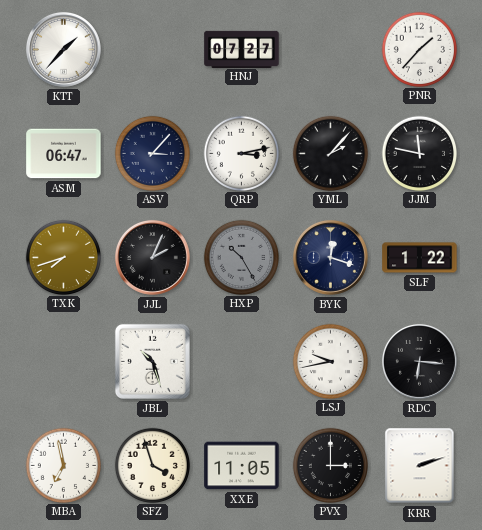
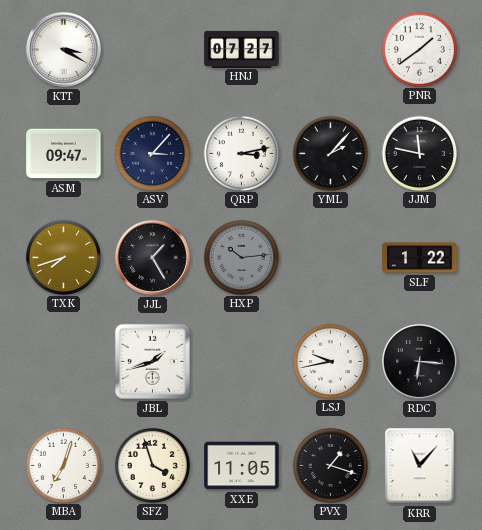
KTT: 1:37 -> 3:20 (64, 50)
PNR: 1:37 -> 1:39 (419, 49)
ASM: 06:47 -> 09:47 (64, 154)
JJL: 2:04 -> 1:25 (153, 258)
HXP: 10:25 -> 10:14 (241, 257)
BYK: 12:18 -> none (331, 258)
JBL: 10:27 -> 1:42 (152, 361)
MBA: 6:58 -> 7:03 (63, 465)
PVX: 3:00 -> 1:18 (330, 465)
KRR: 2:12 -> 11:07 (420, 466)
